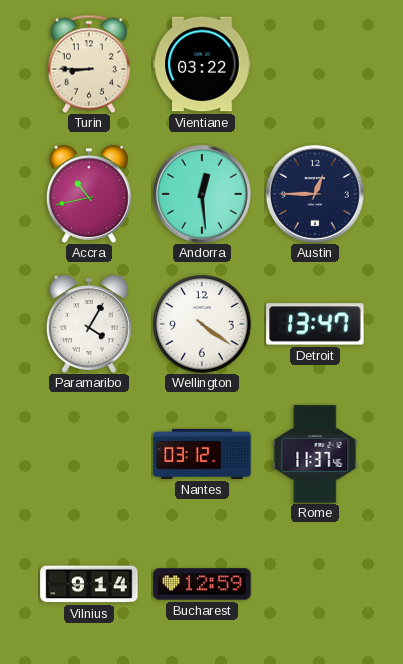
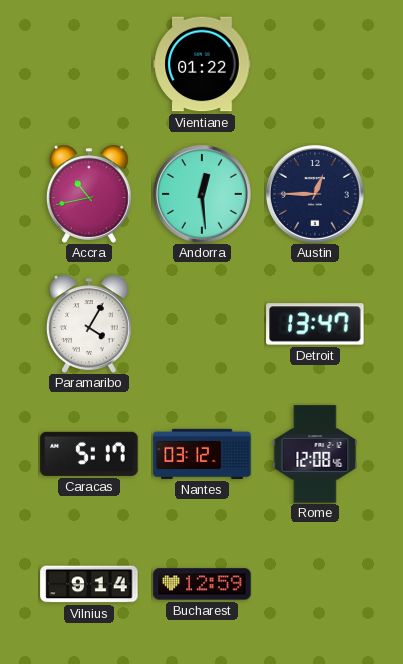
Turin: 8:45 -> none (89, 64)
Vientiane: 03:22 -> 01:22 (202, 64)
Wellington: 4:21 -> none (202, 324)
Caracas: none -> 5:17 (89, 454)
Rome: 11:37 -> 12:08 (315, 454)
